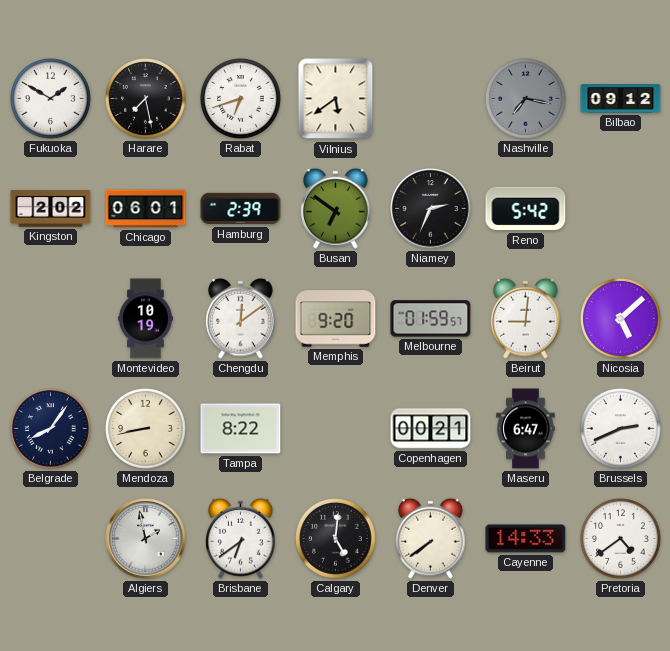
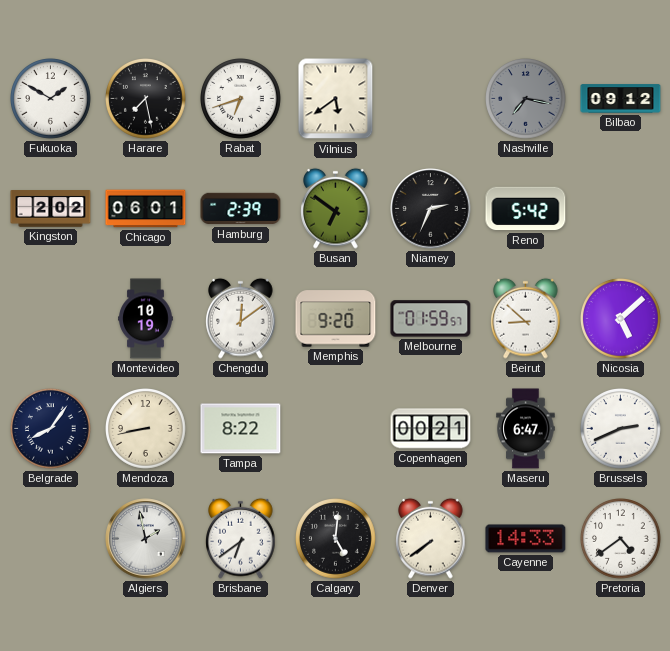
Beirut: 9:01 -> 8:52 (526, 318)
